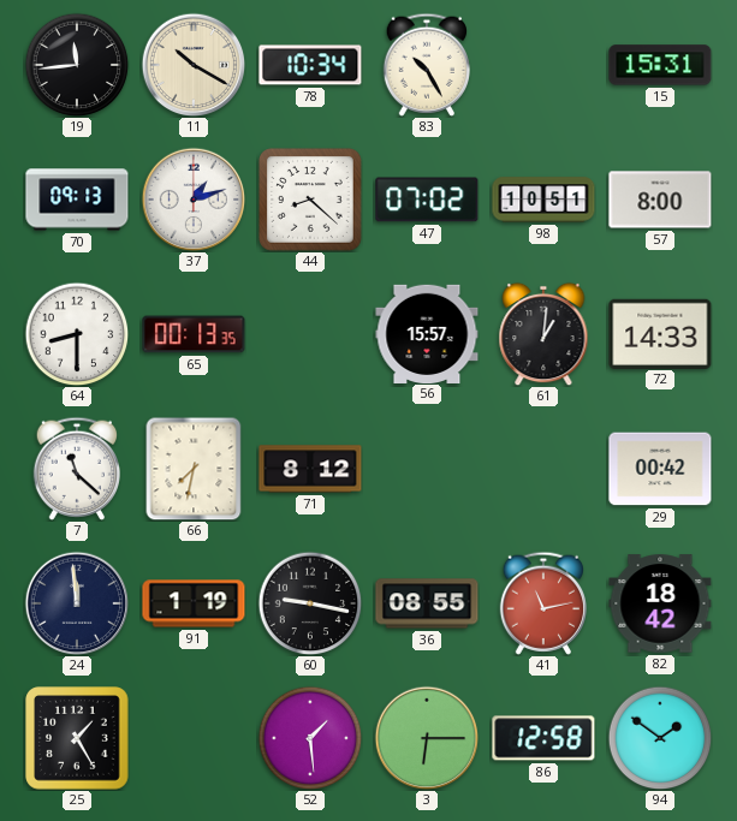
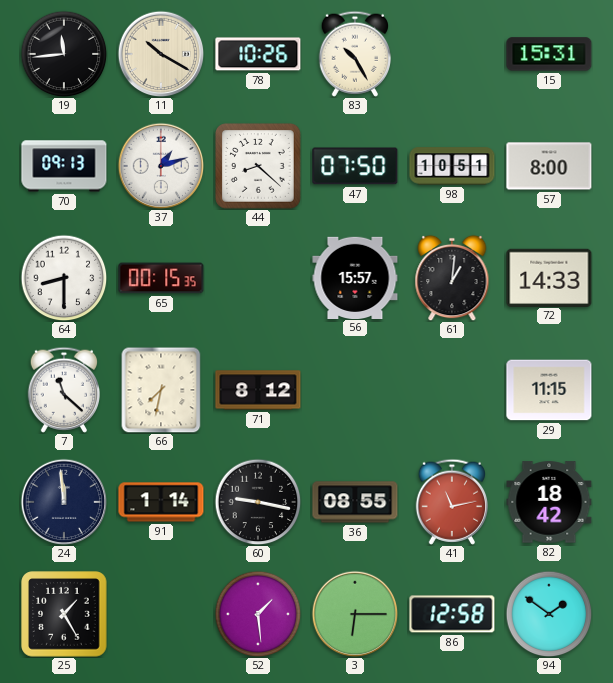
78: 10:34 -> 10:26 (258, 54)
47: 07:02 -> 07:50 (355, 166)
65: 00:13 -> 00:15 (161, 278)
29: 00:42 -> 11:15 (549, 390)
91: 1:19 -> 1:14 (161, 502)
